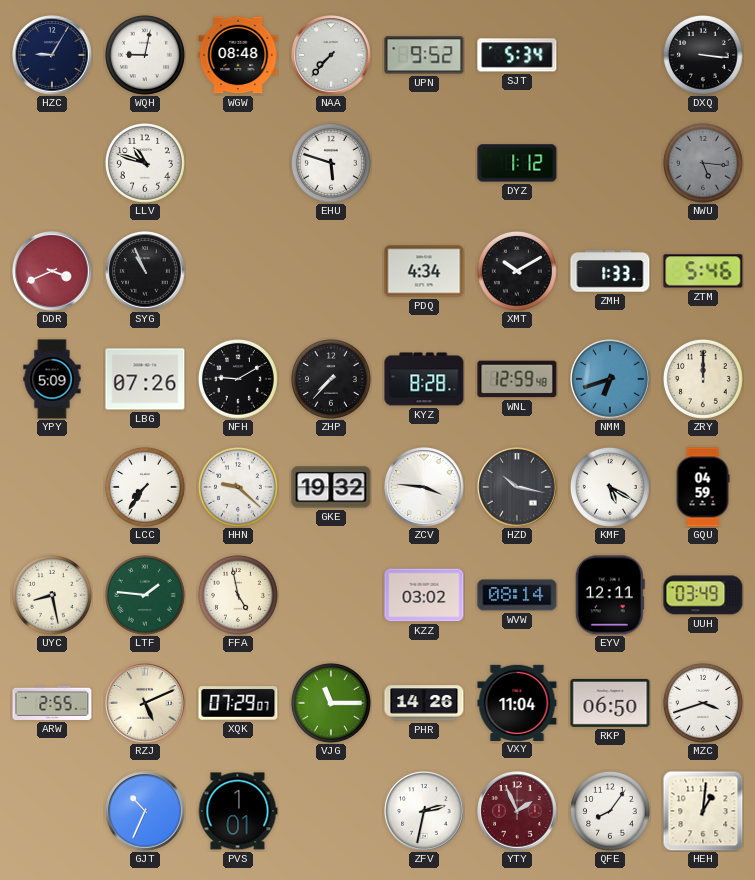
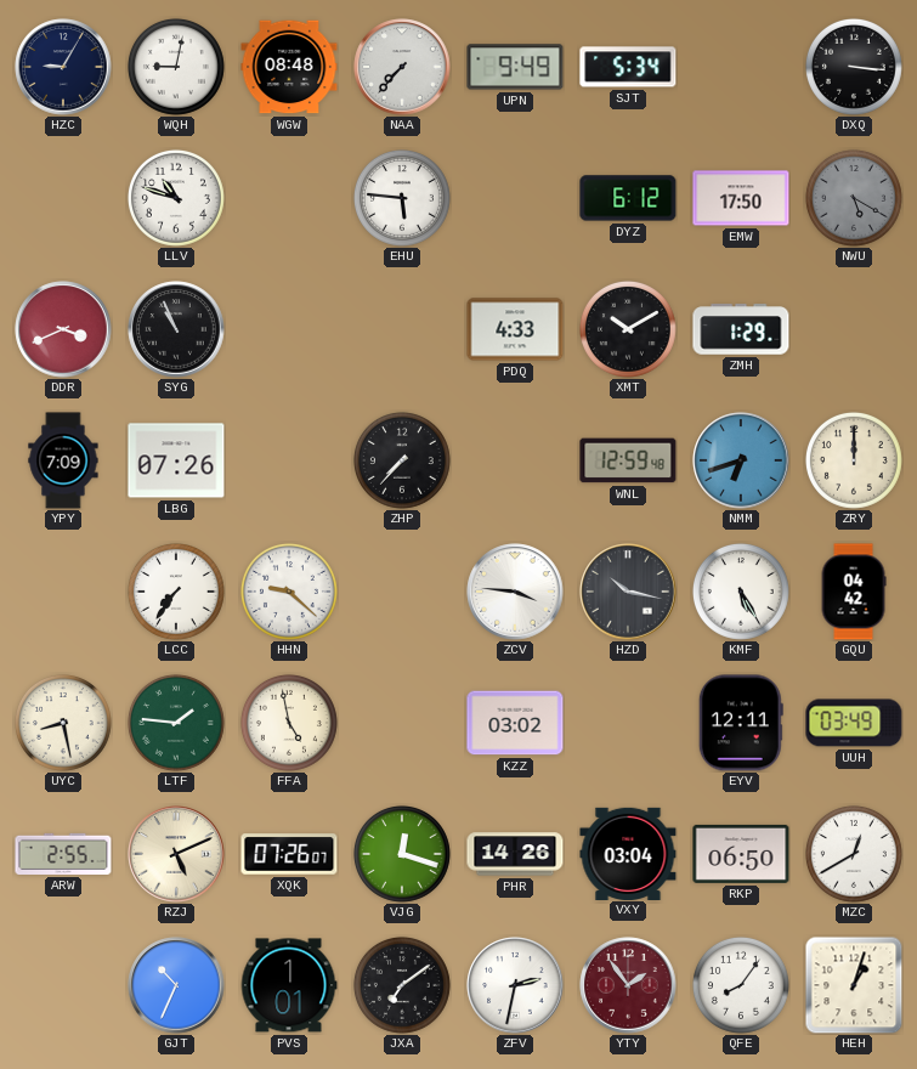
UPN: 9:52 -> 9:49 (515, 67)
EHU: 5:48 -> 5:46 (402, 198)
DYZ: 1:12 -> 6:12 (628, 198)
EMW: none -> 17:50 (741, 198)
NWU: 5:16 -> 5:20 (854, 198)
PDQ: 4:34 -> 4:33 (515, 329)
ZMH: 1:33 -> 1:29 (741, 329)
ZTM: 5:46 -> none (703, 271)
YPY: 5:09 -> 7:09 (63, 460)
NFH: 9:10 -> none (238, 379)
KYZ: 8:28 -> none (424, 379)
GKE: 19:32 -> none (331, 487)
KMF: 5:20 -> 5:25 (741, 592)
GQU: 04:59 -> 04:42 (854, 592)
WVW: 08:14 -> none (517, 595)
XQK: 07:29 -> 07:26 (289, 854)
VJG: 11:15 -> 12:18 (402, 854)
VXY: 11:04 -> 03:04 (628, 853)
MZC: 3:42 -> 12:40 (854, 854)
JXA: none -> 7:09 (402, 985)
YTY: 1:56 -> 1:54 (628, 985)
HEH: 1:01 -> 1:03 (854, 985)
